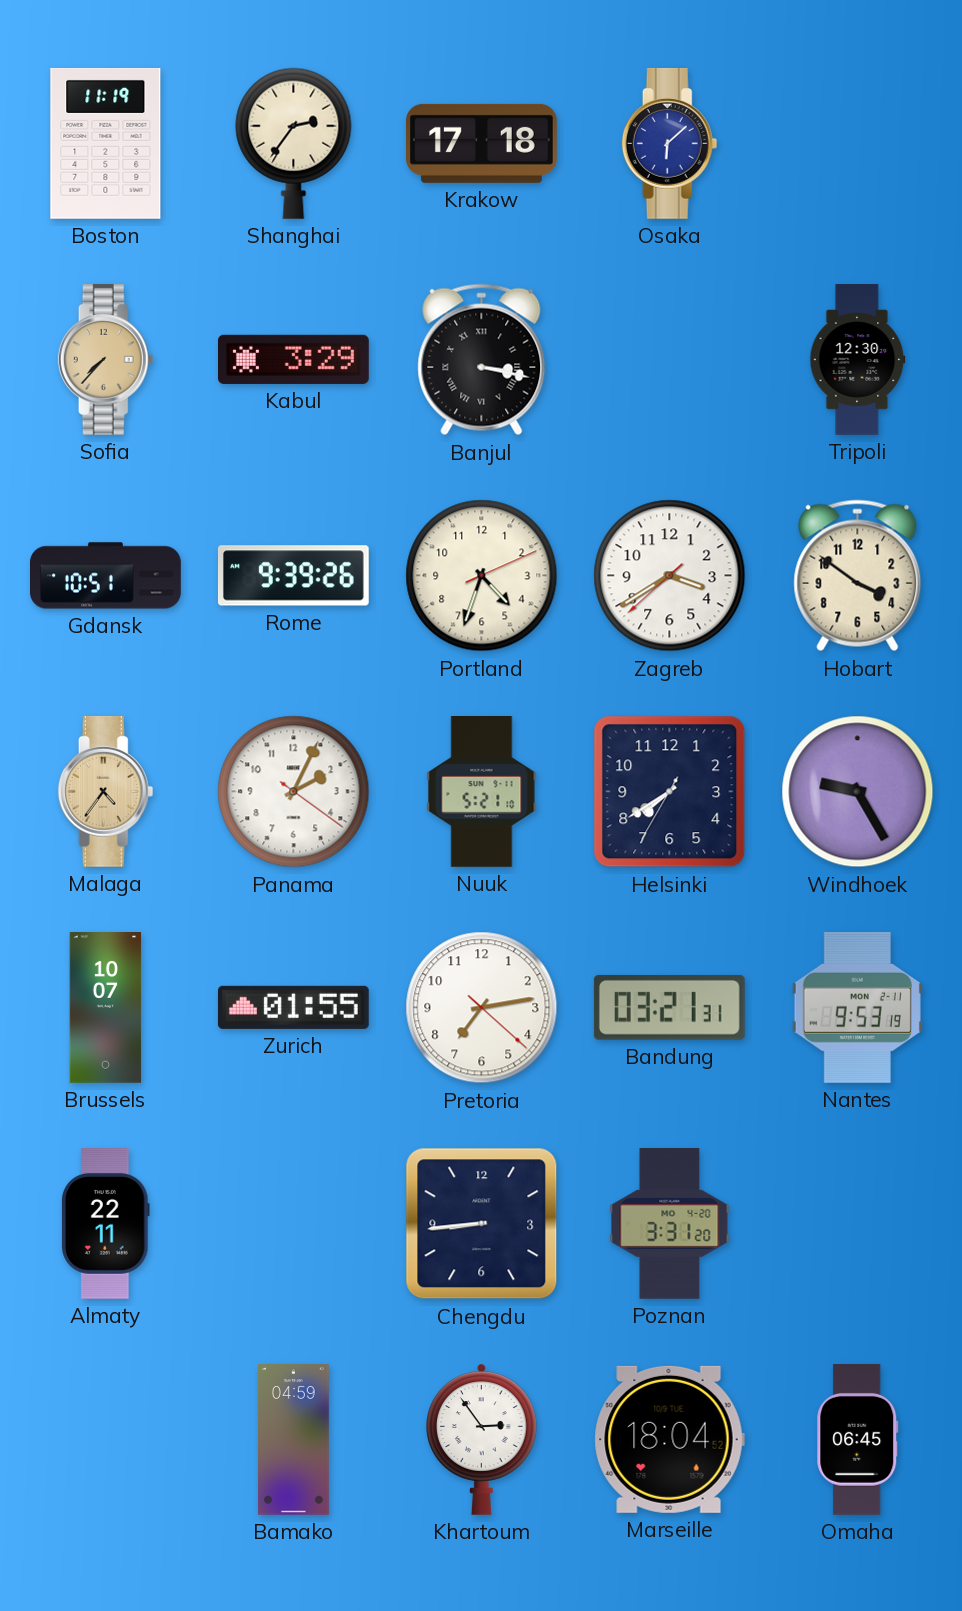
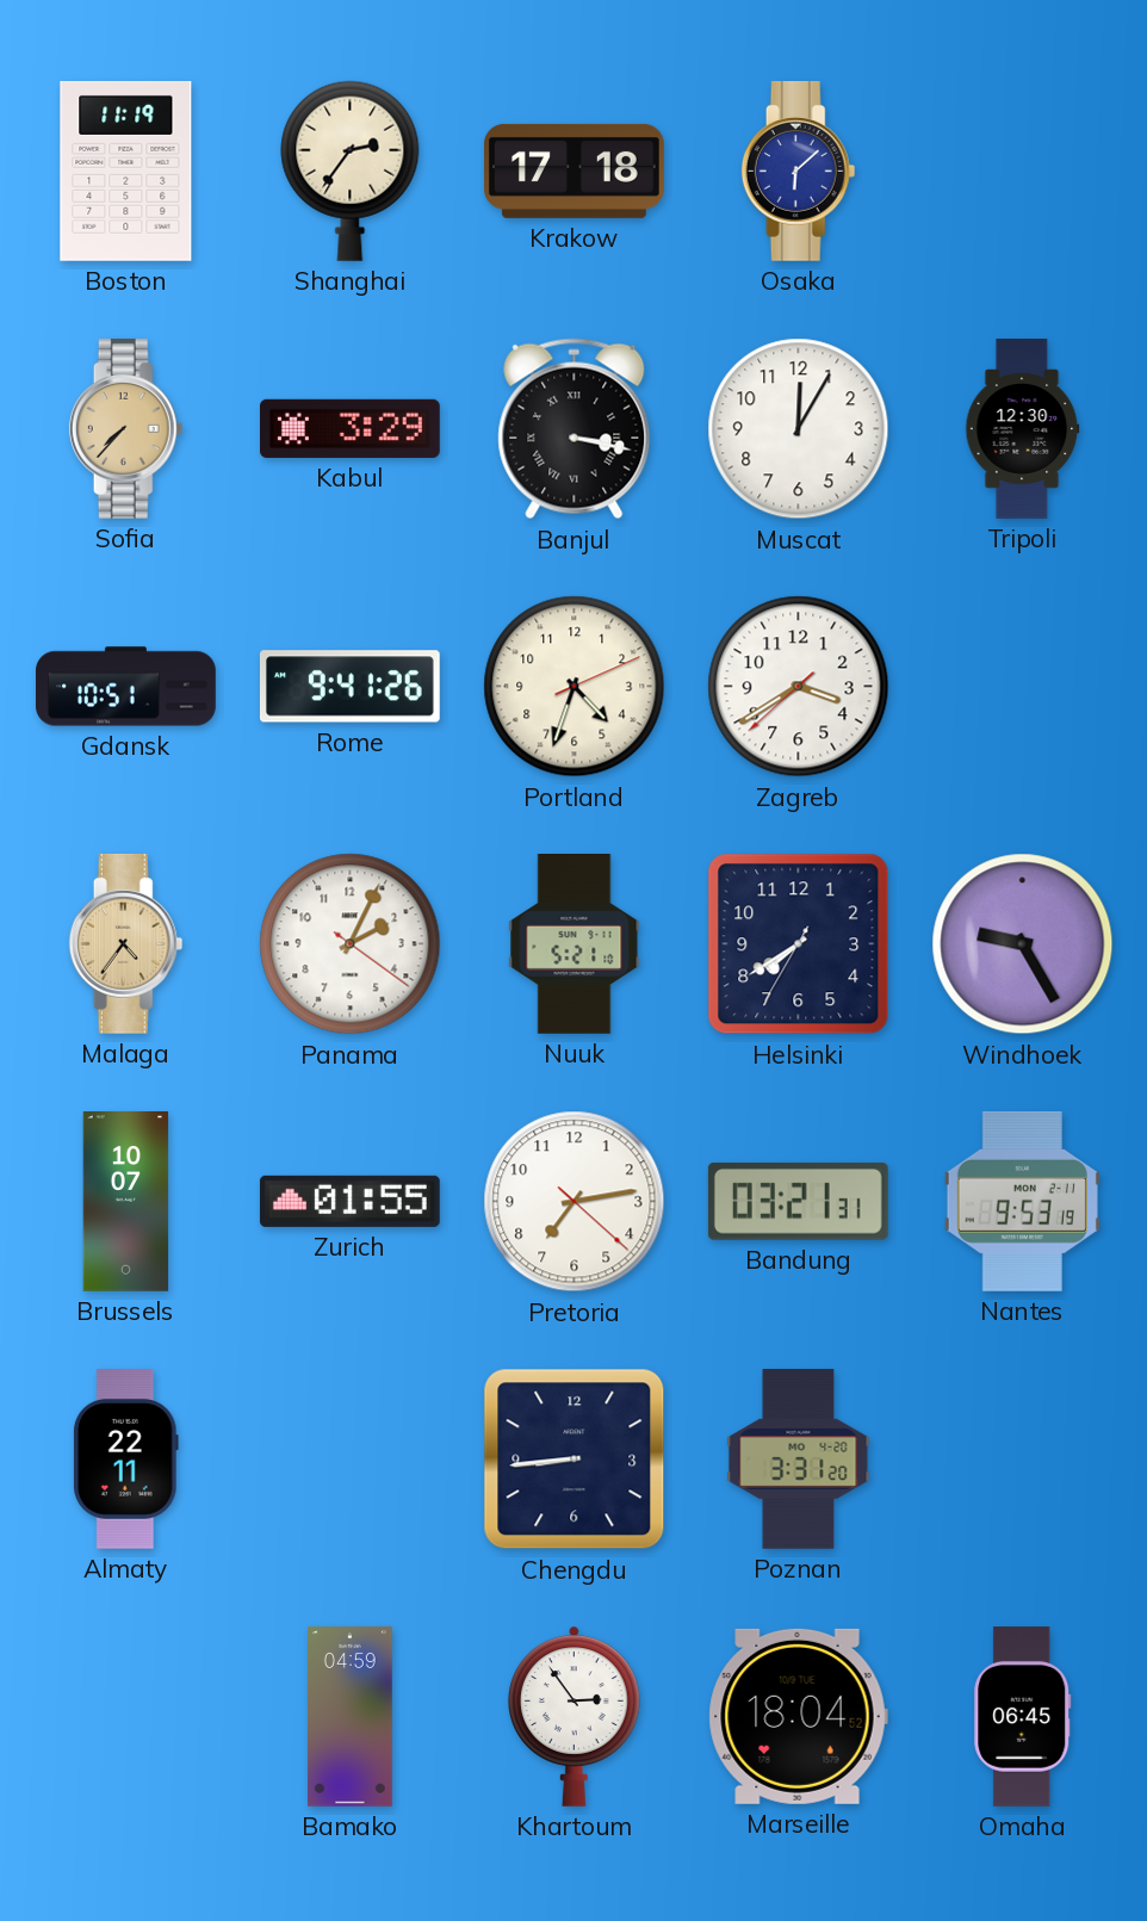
Muscat: none -> 12:05 (799, 429)
Rome: 9:39 -> 9:41 (349, 687)
Hobart: 3:51 -> none (858, 576)
